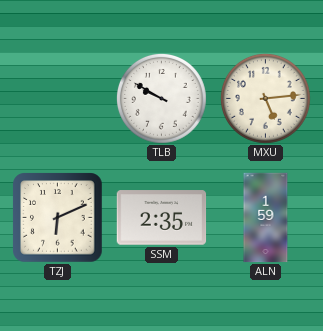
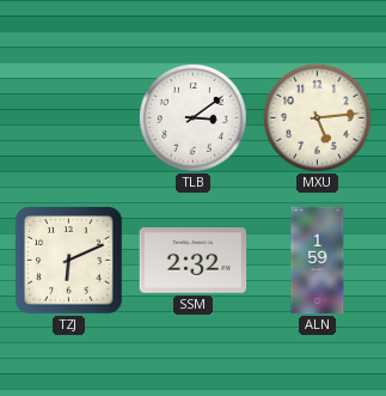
TLB: 9:50 -> 3:09 (192, 117)
SSM: 2:35 -> 2:32 (194, 261)
